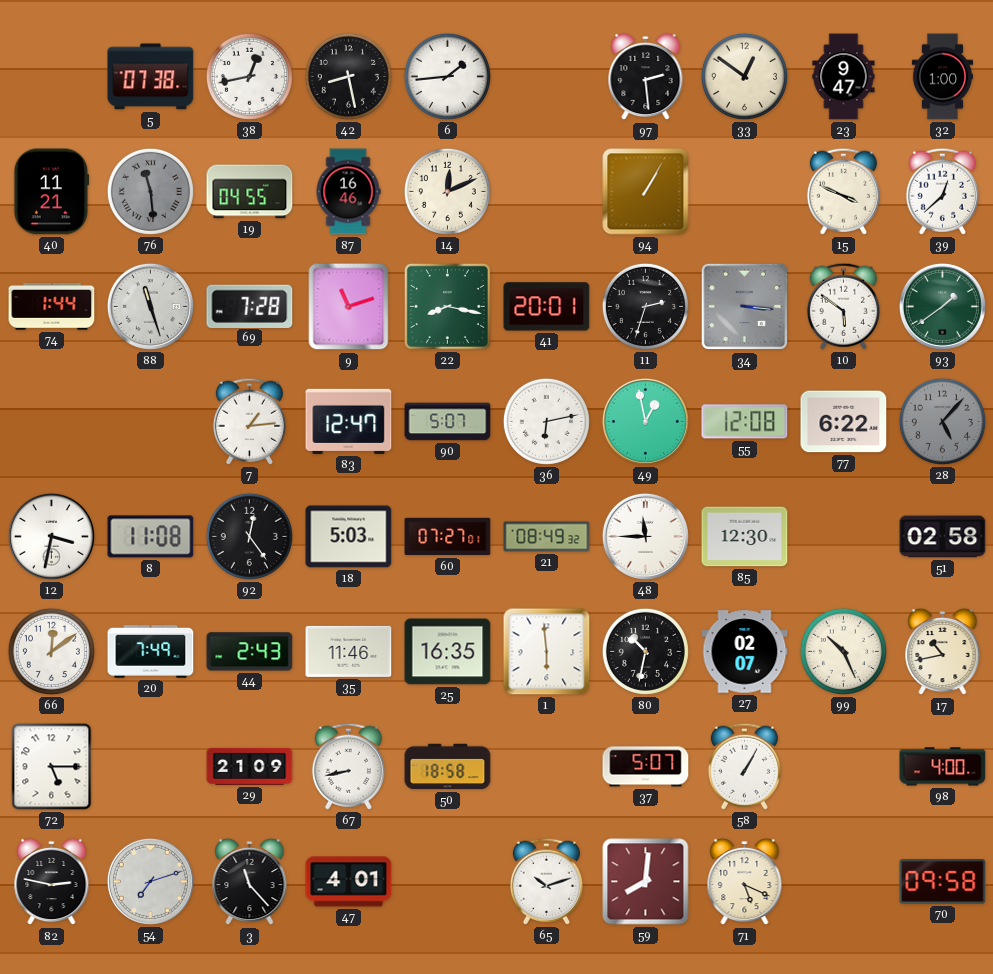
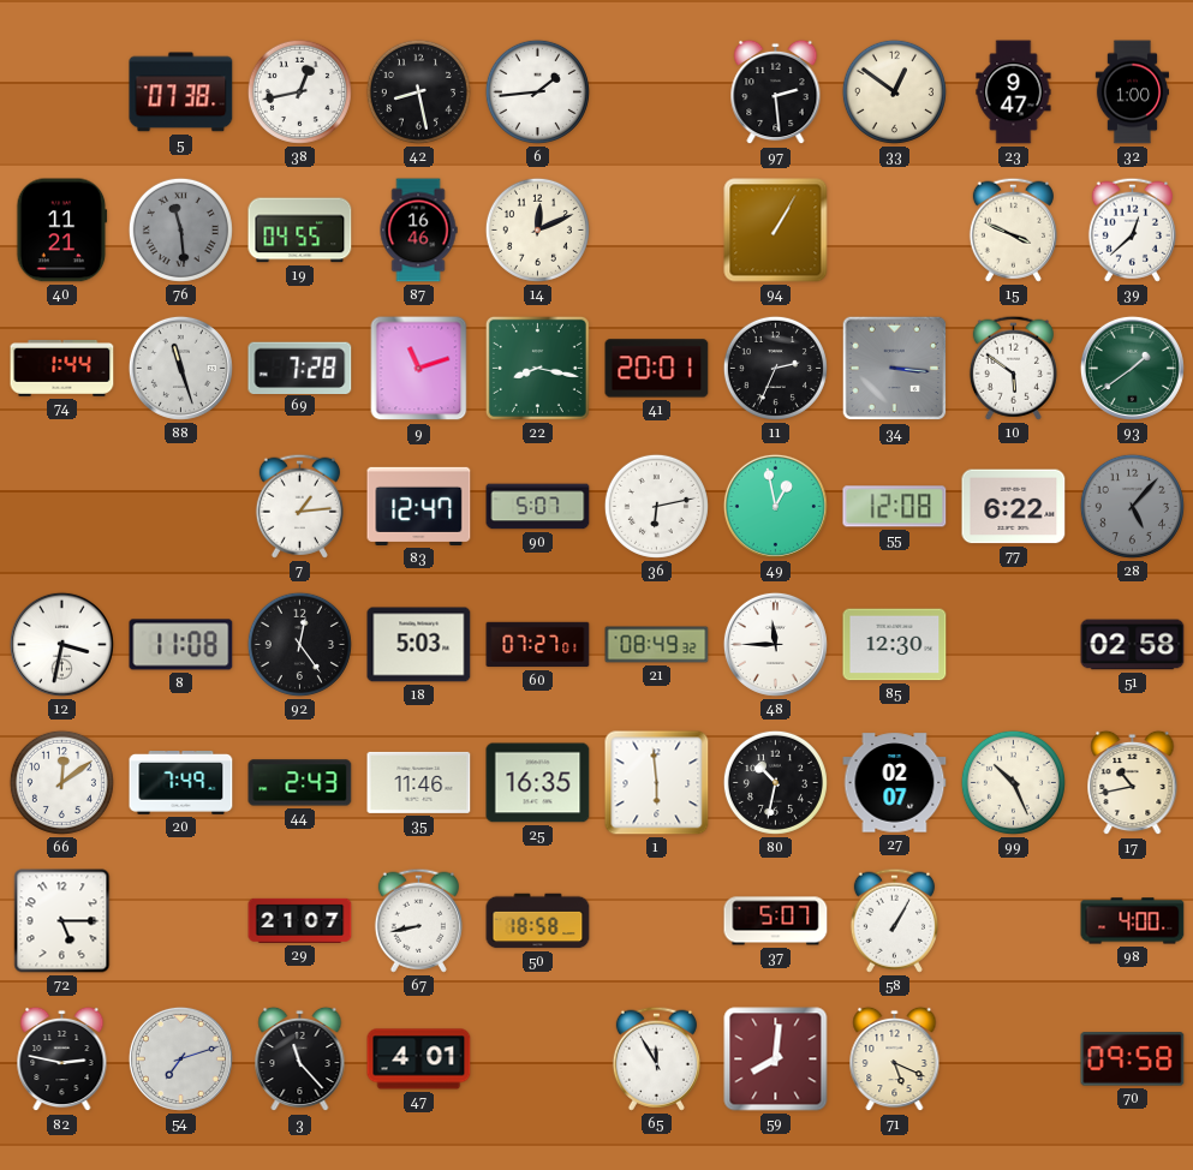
11: 2:33 -> 2:34 (775, 368)
29: 21:09 -> 21:07 (300, 920)
65: 10:12 -> 11:55 (656, 1058)
